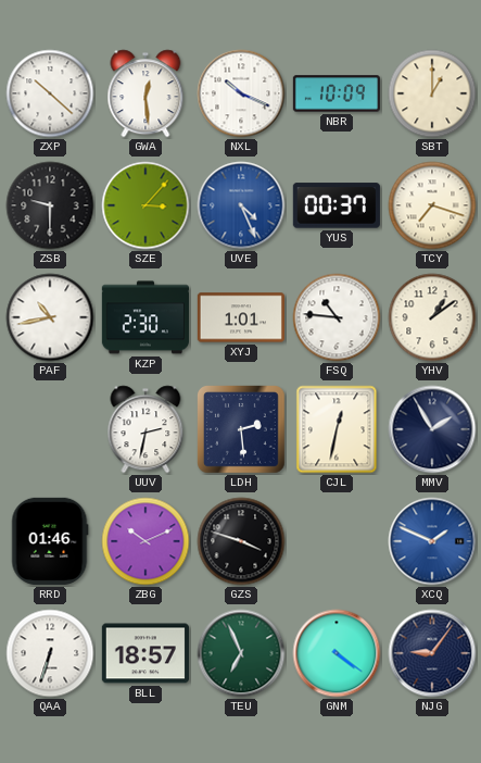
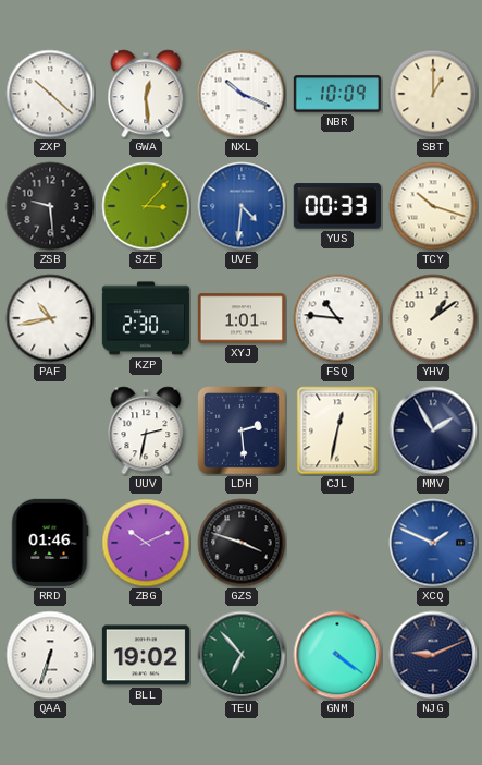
ZSB: 9:30 -> 9:29 (50, 206)
UVE: 4:26 -> 4:31 (242, 206)
YUS: 00:37 -> 00:33 (337, 206)
TCY: 7:18 -> 10:18 (433, 206)
BLL: 18:57 -> 19:02 (146, 655)
TEU: 6:56 -> 6:53 (242, 655)
NJG: 9:06 -> 9:11 (433, 655)
